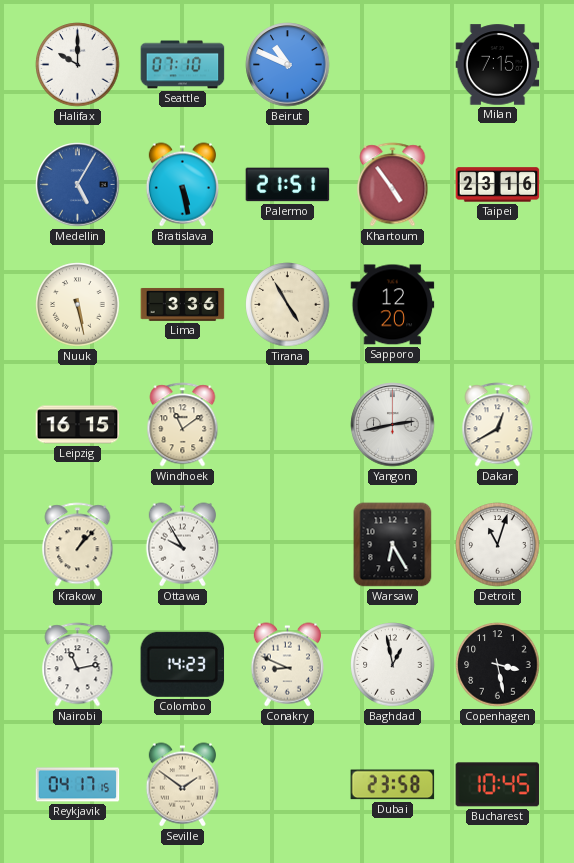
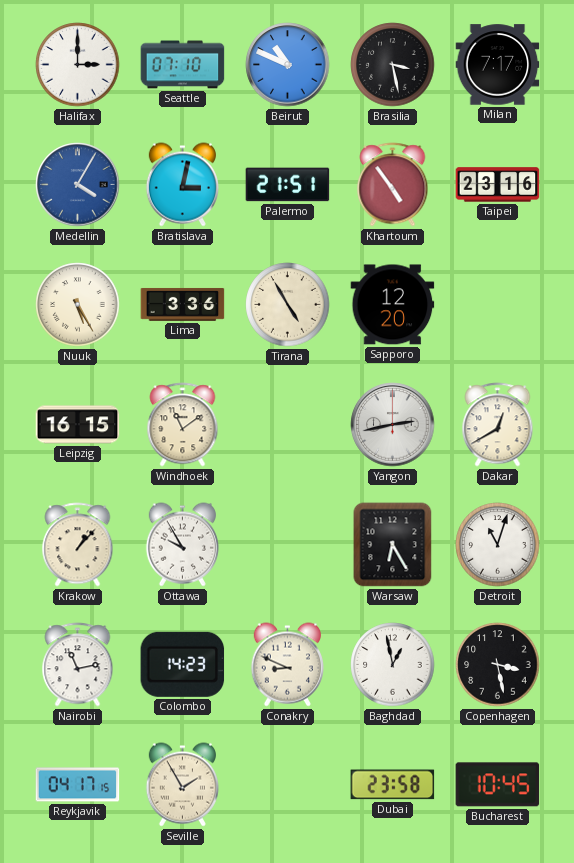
Halifax: 10:00 -> 3:00 (78, 65)
Brasilia: none -> 3:28 (393, 65)
Milan: 7:15 -> 7:17 (498, 65)
Medellin: 5:05 -> 4:05 (78, 185)
Bratislava: 5:28 -> 3:02 (182, 185)
Nuuk: 5:28 -> 5:25 (78, 305)
Seville: 1:51 -> 1:55 (182, 785)
